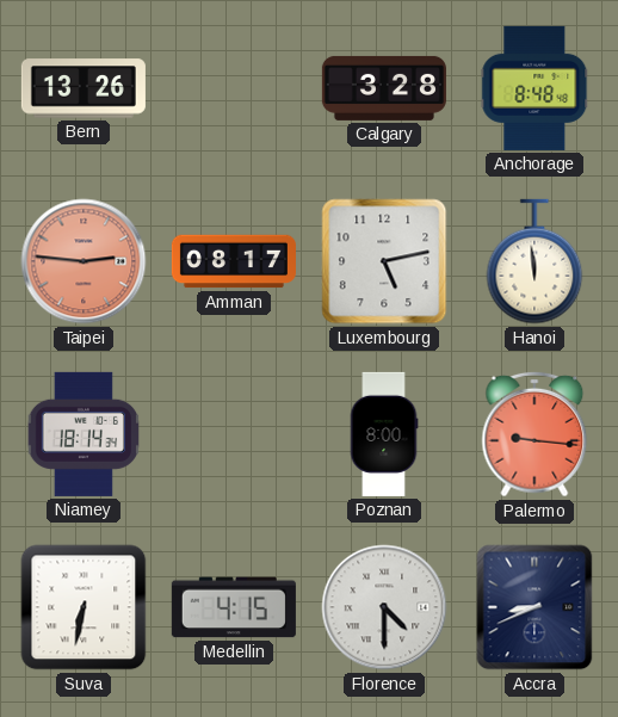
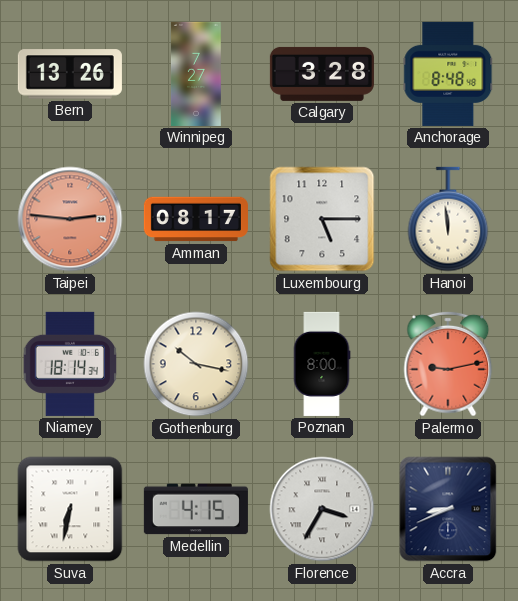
Winnipeg: none -> 7:27 (196, 74)
Luxembourg: 5:13 -> 5:15 (322, 219)
Gothenburg: none -> 10:17 (196, 364)
Palermo: 9:16 -> 9:13 (448, 364)
Florence: 4:30 -> 3:35 (322, 509)
